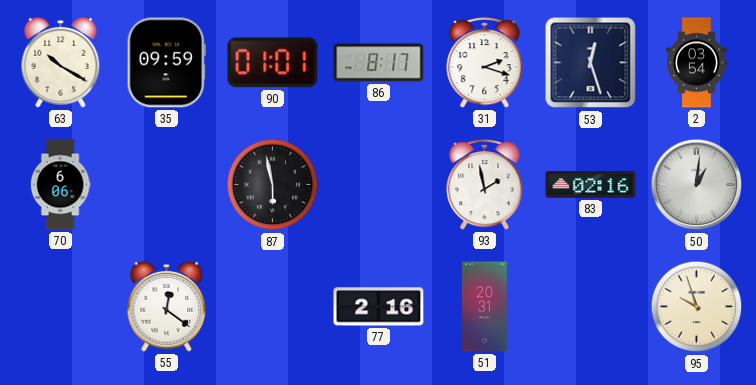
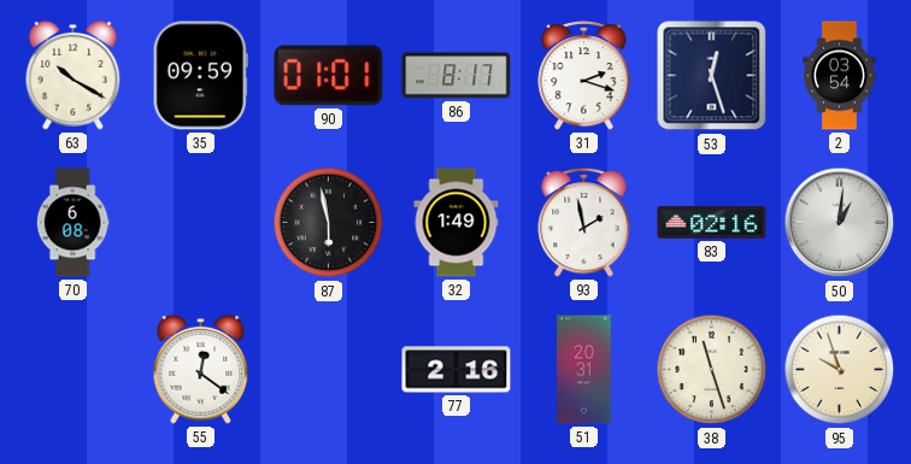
70: 6:06 -> 6:08 (72, 223)
32: none -> 1:49 (457, 223)
38: none -> 11:27 (712, 370)
